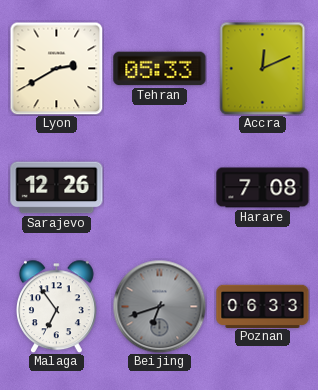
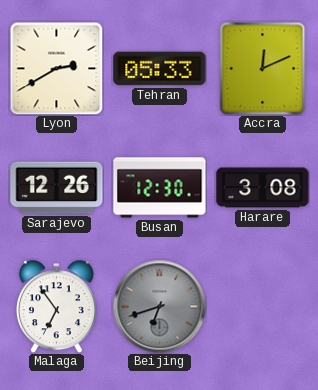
Busan: none -> 12:30 (160, 188)
Harare: 7:08 -> 3:08 (263, 188)
Poznan: 06:33 -> none (263, 306)
